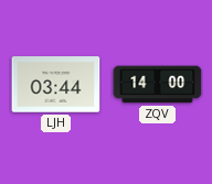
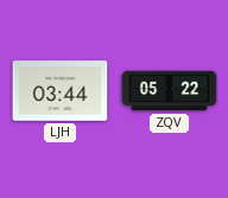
ZQV: 14:00 -> 05:22 (170, 91)
